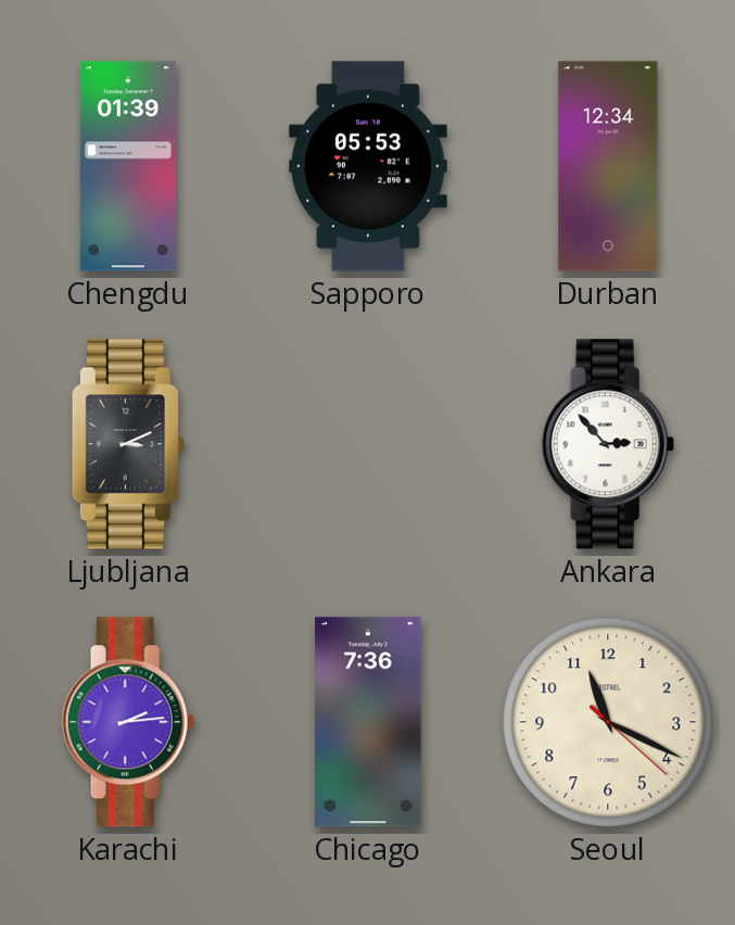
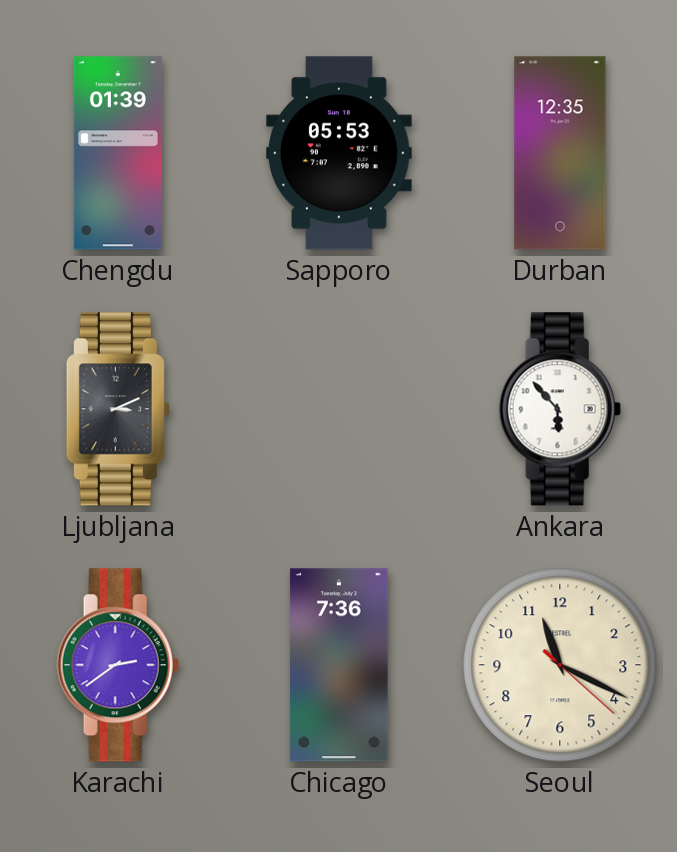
Durban: 12:34 -> 12:35 (560, 153)
Ankara: 2:53 -> 5:53 (560, 409)
Karachi: 2:14 -> 2:39 (118, 665)
